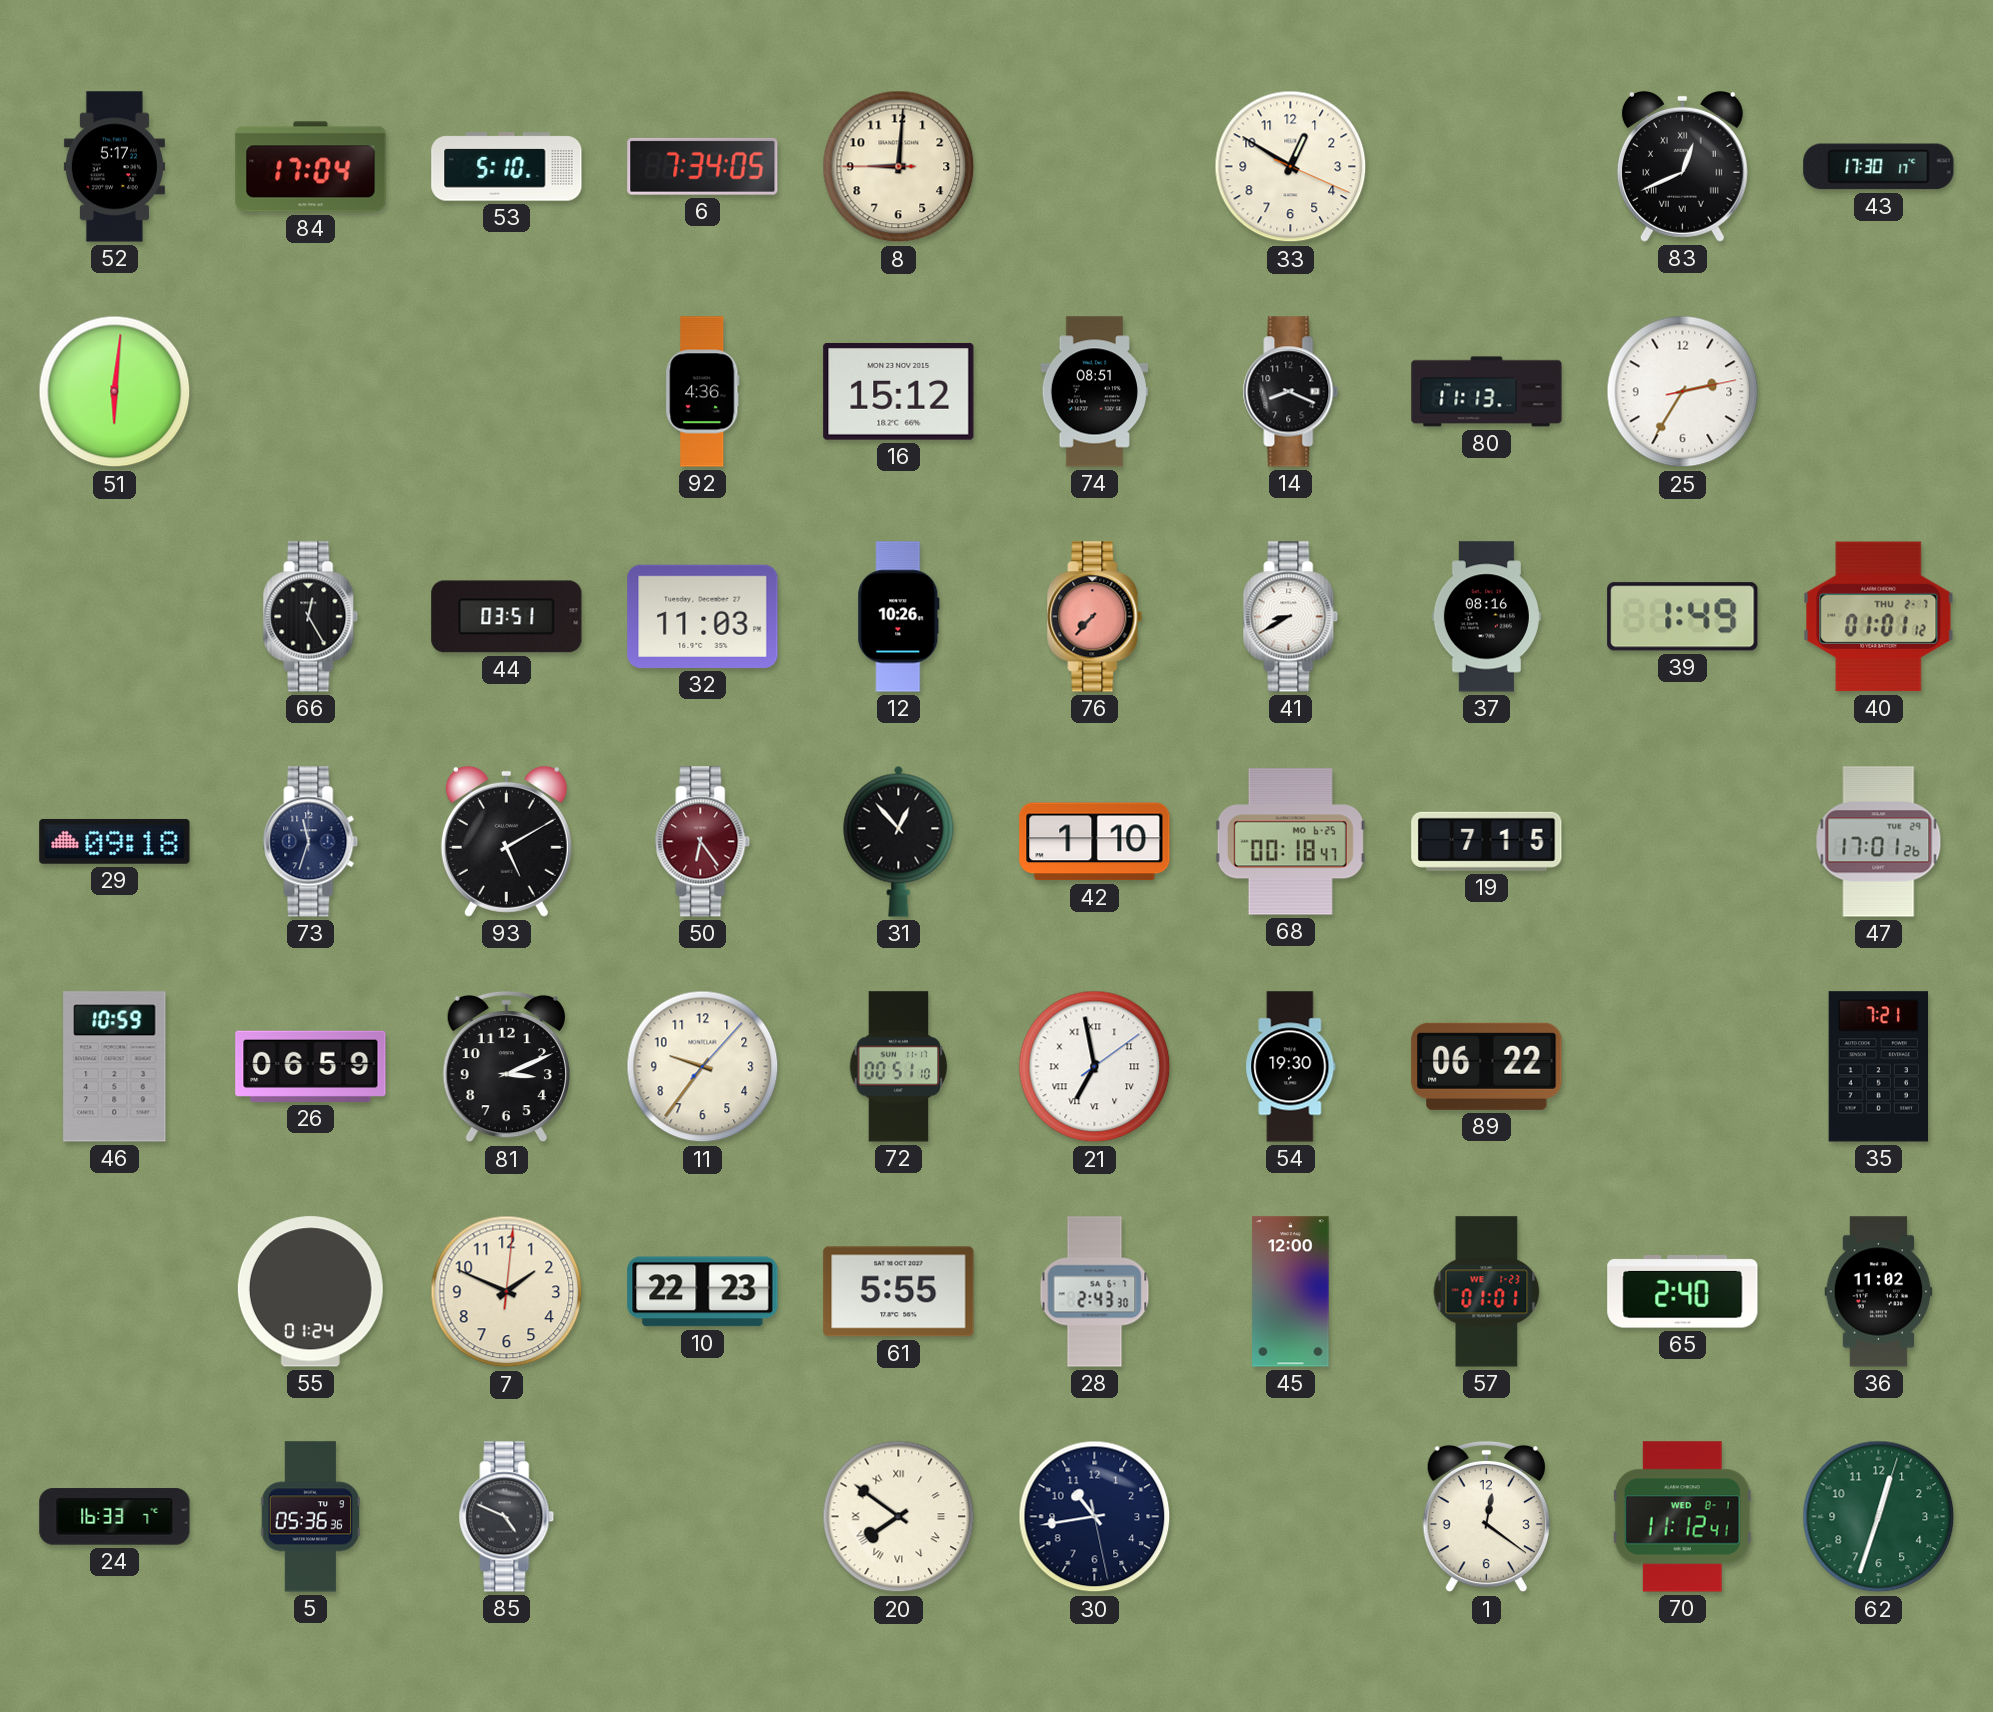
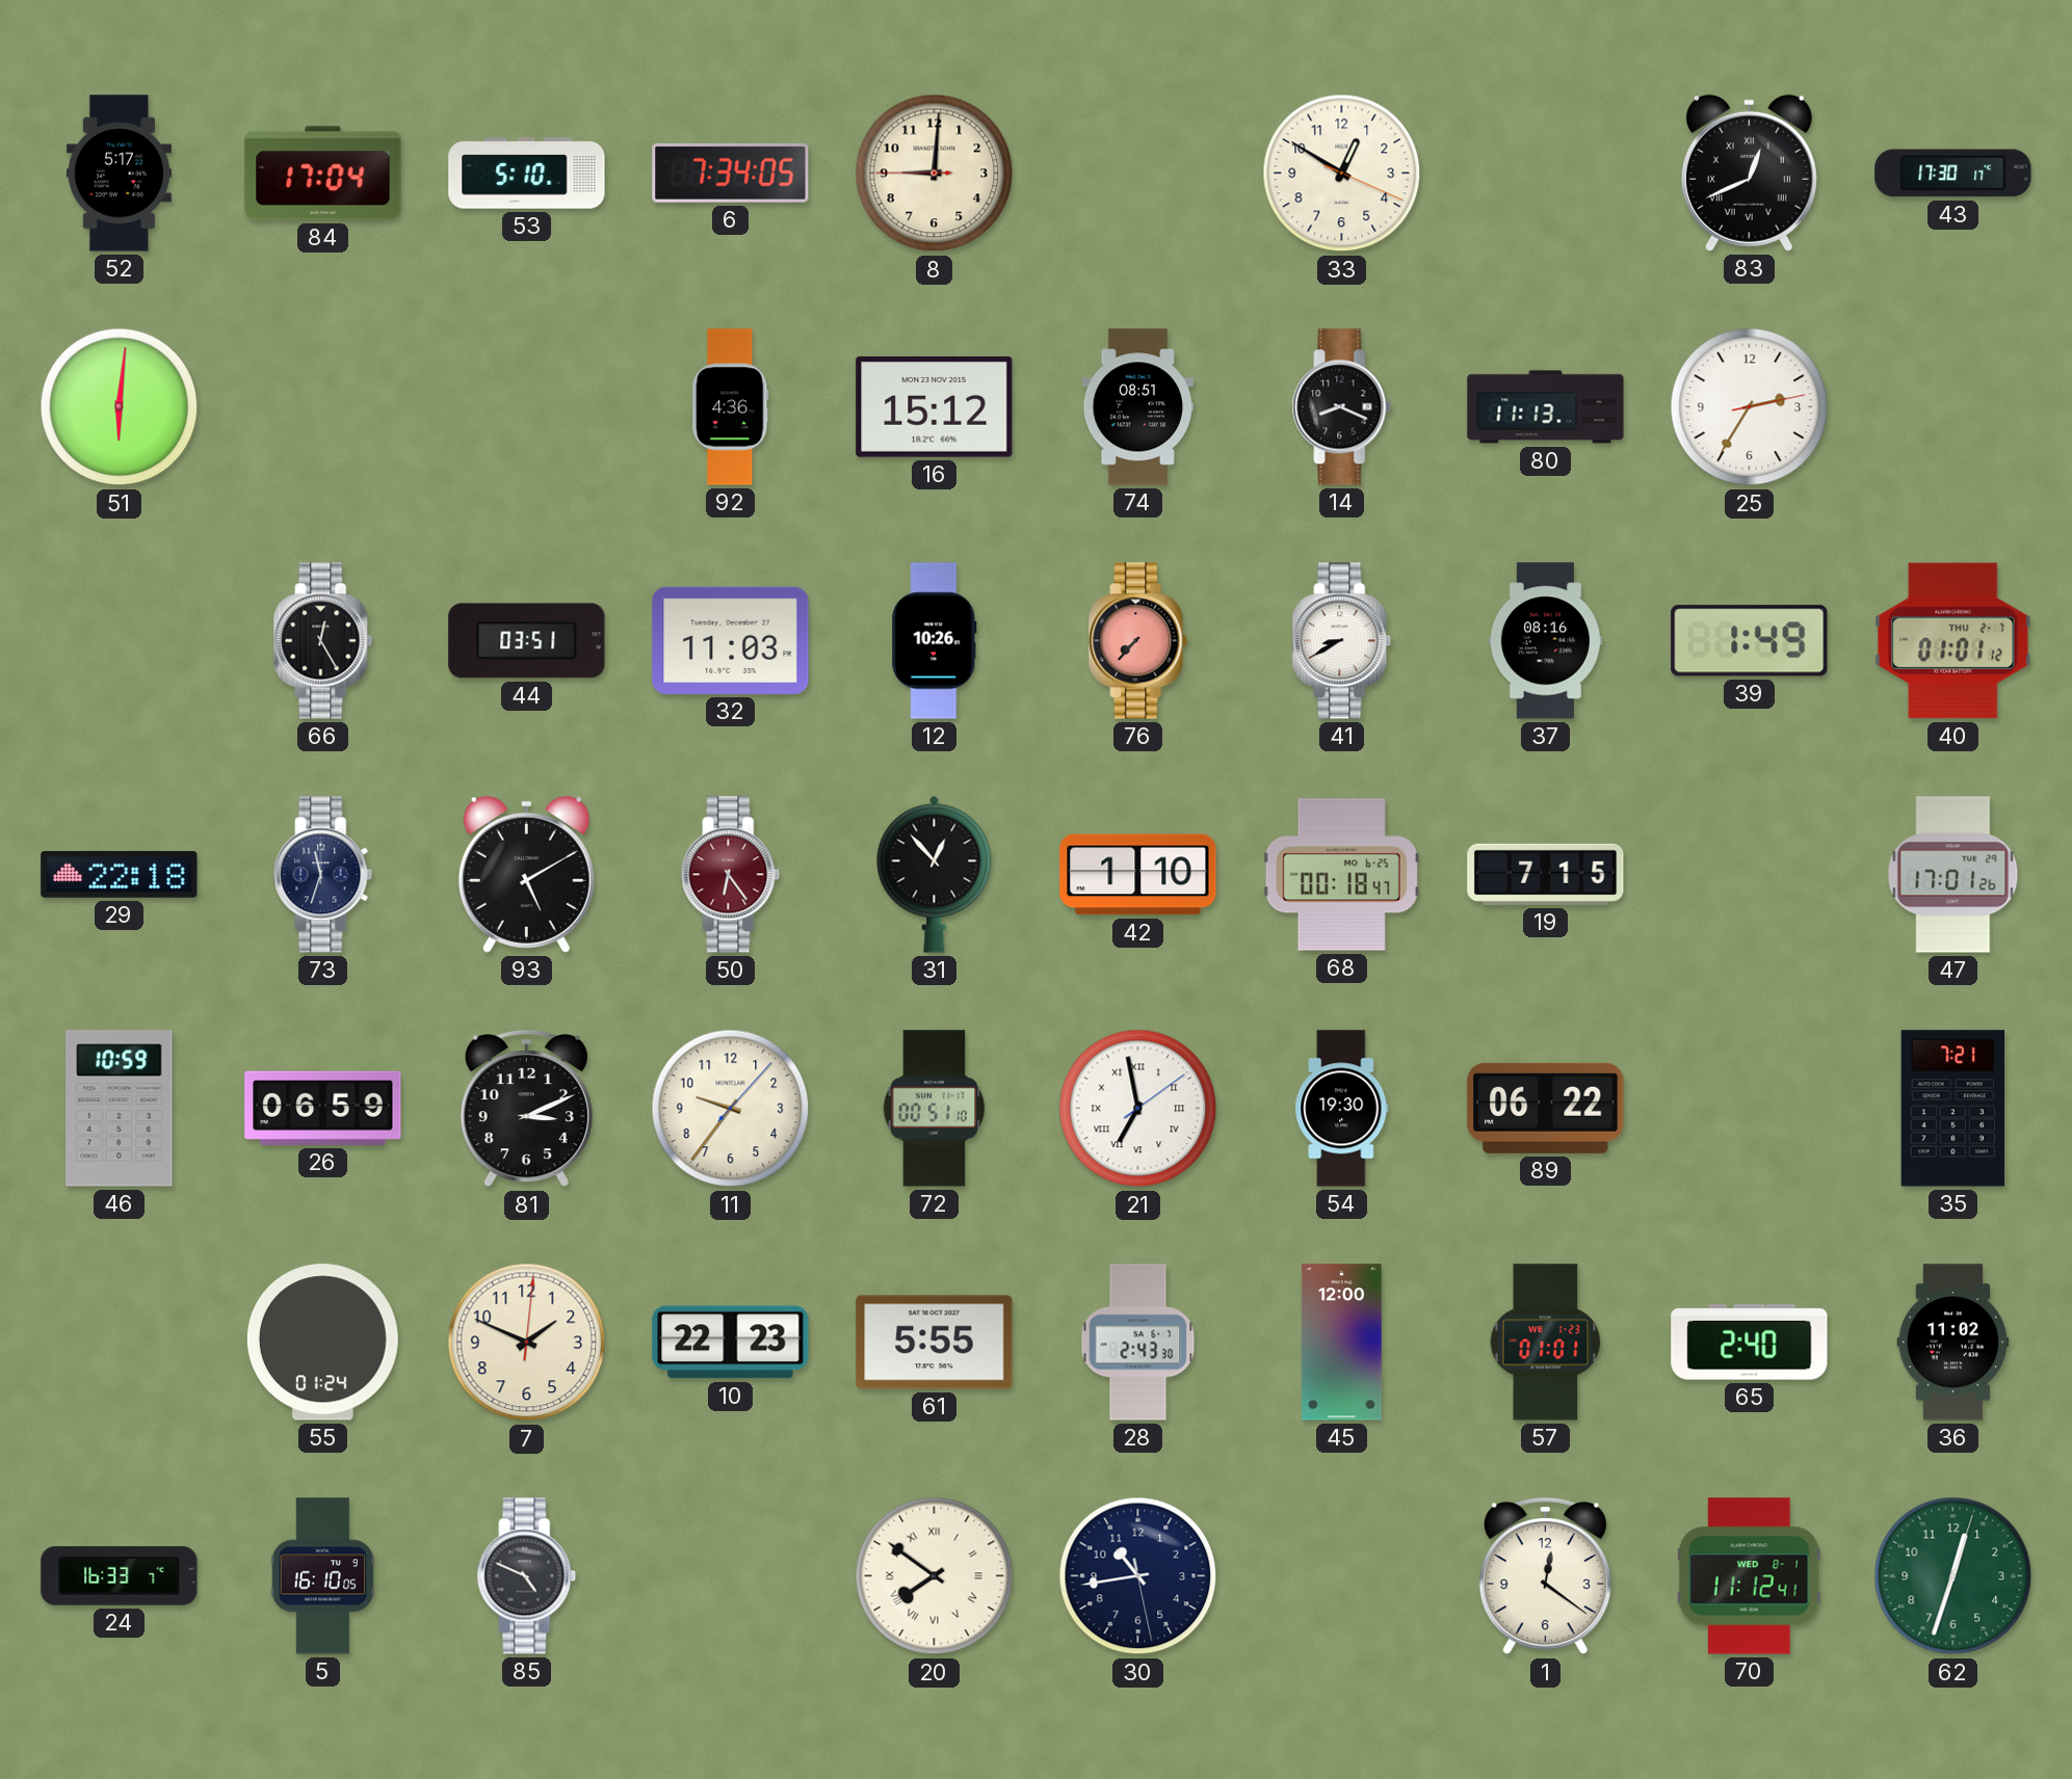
29: 09:18 -> 22:18 (120, 874)
5: 05:36 -> 16:10 (323, 1576)
